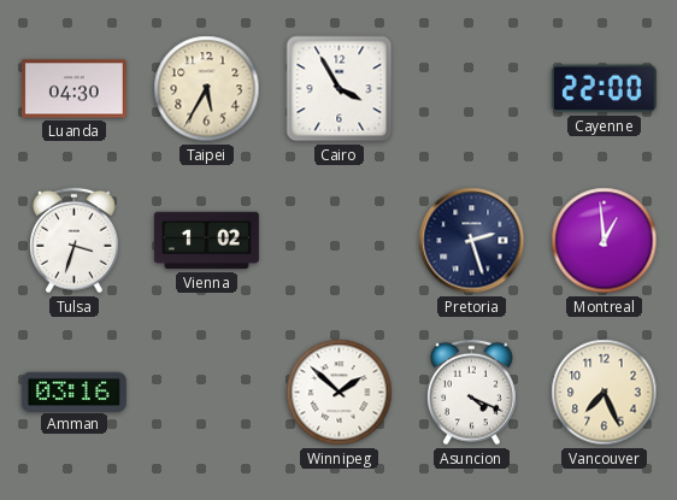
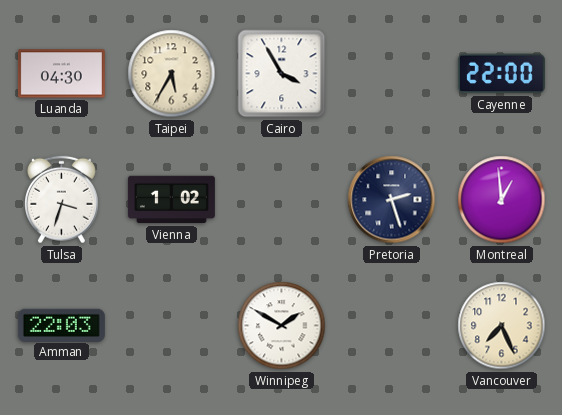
Amman: 03:16 -> 22:03 (61, 325)
Winnipeg: 1:52 -> 1:50 (282, 326)
Asuncion: 4:19 -> none (472, 393)
